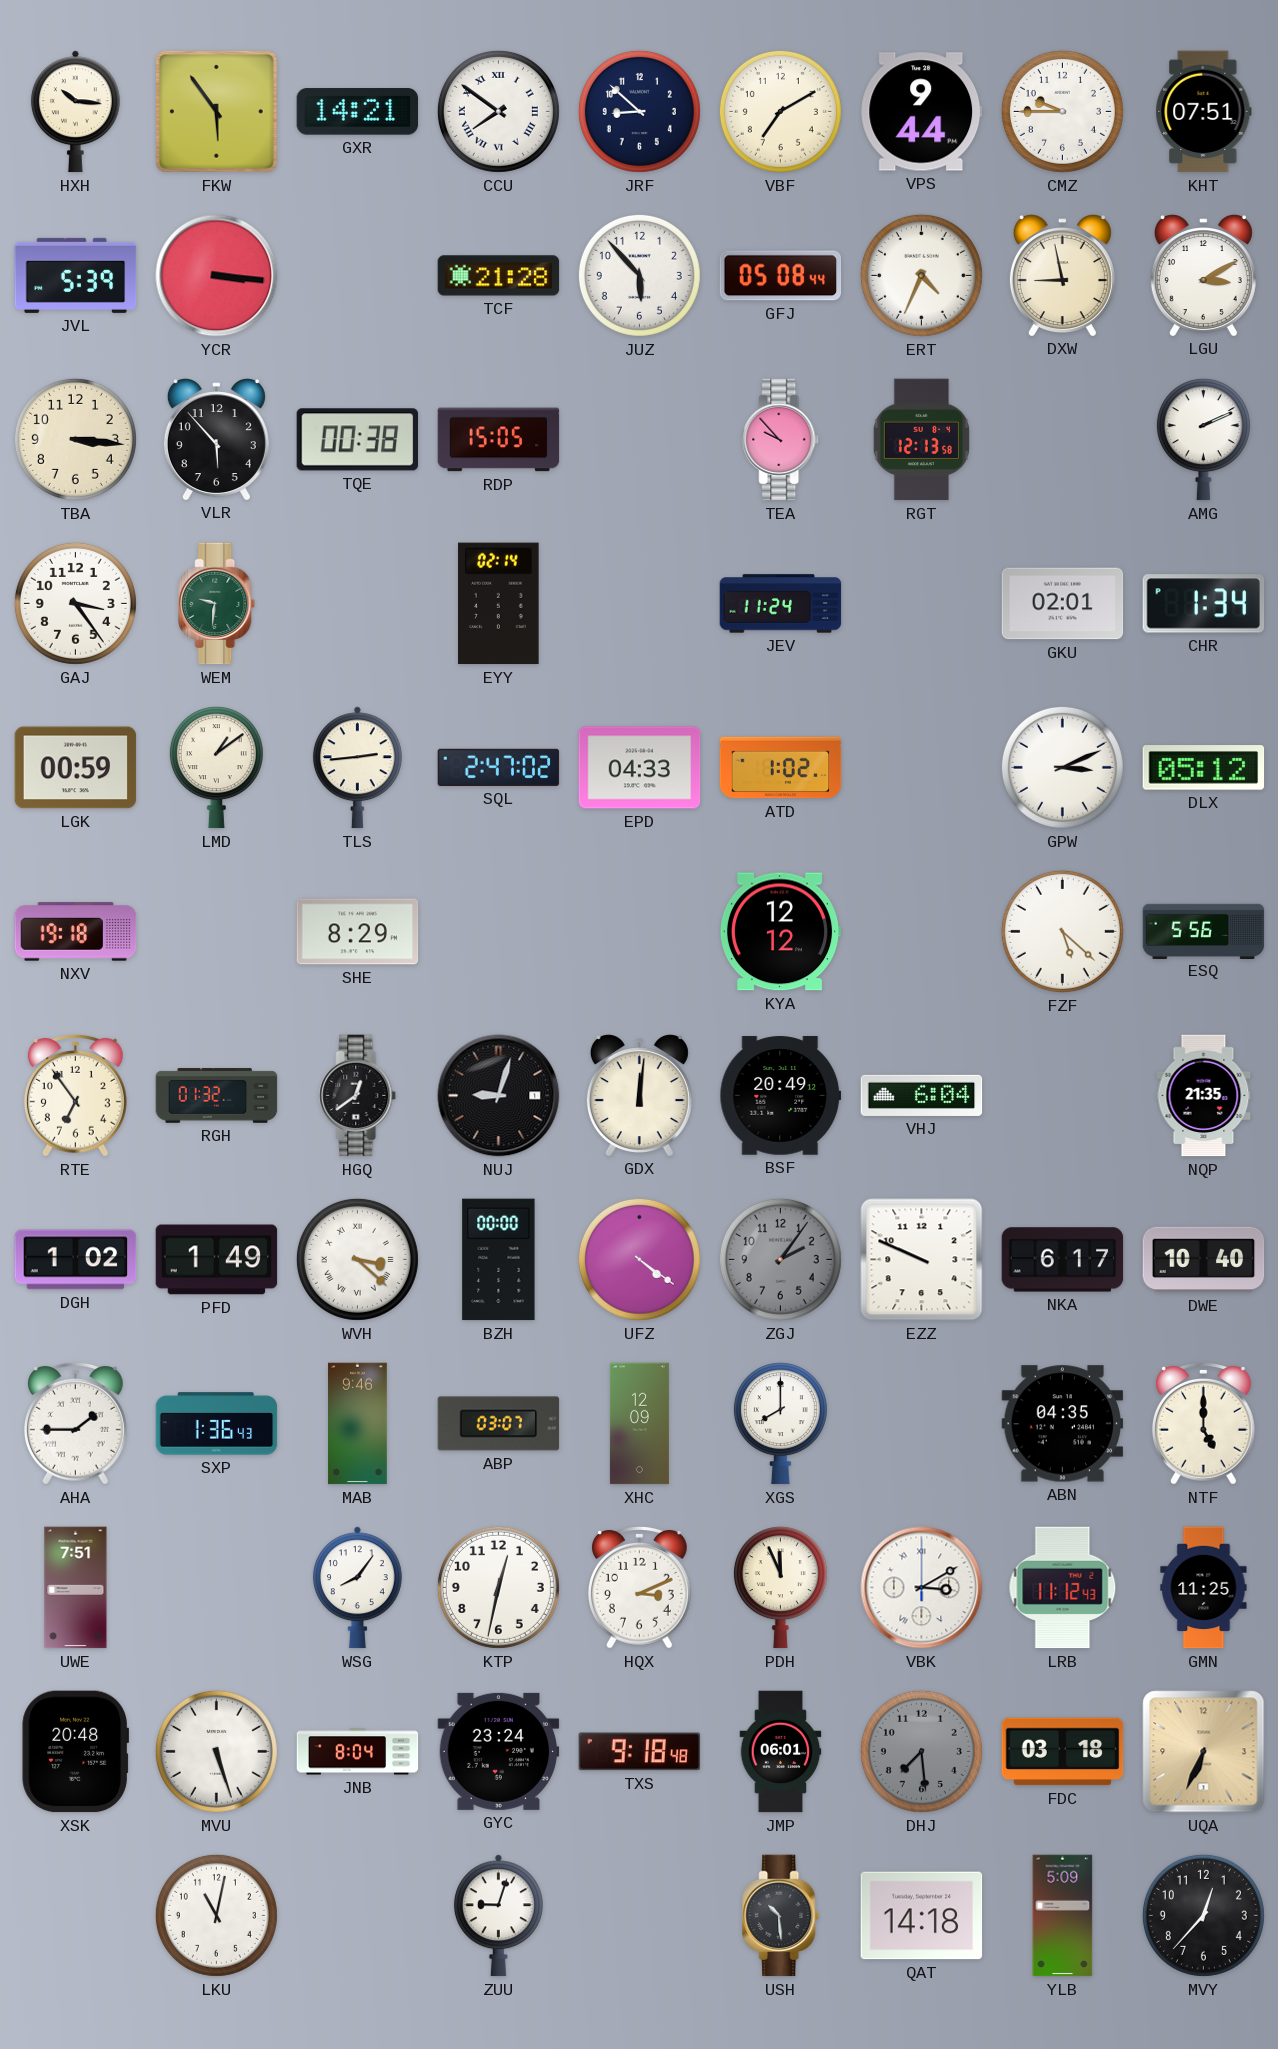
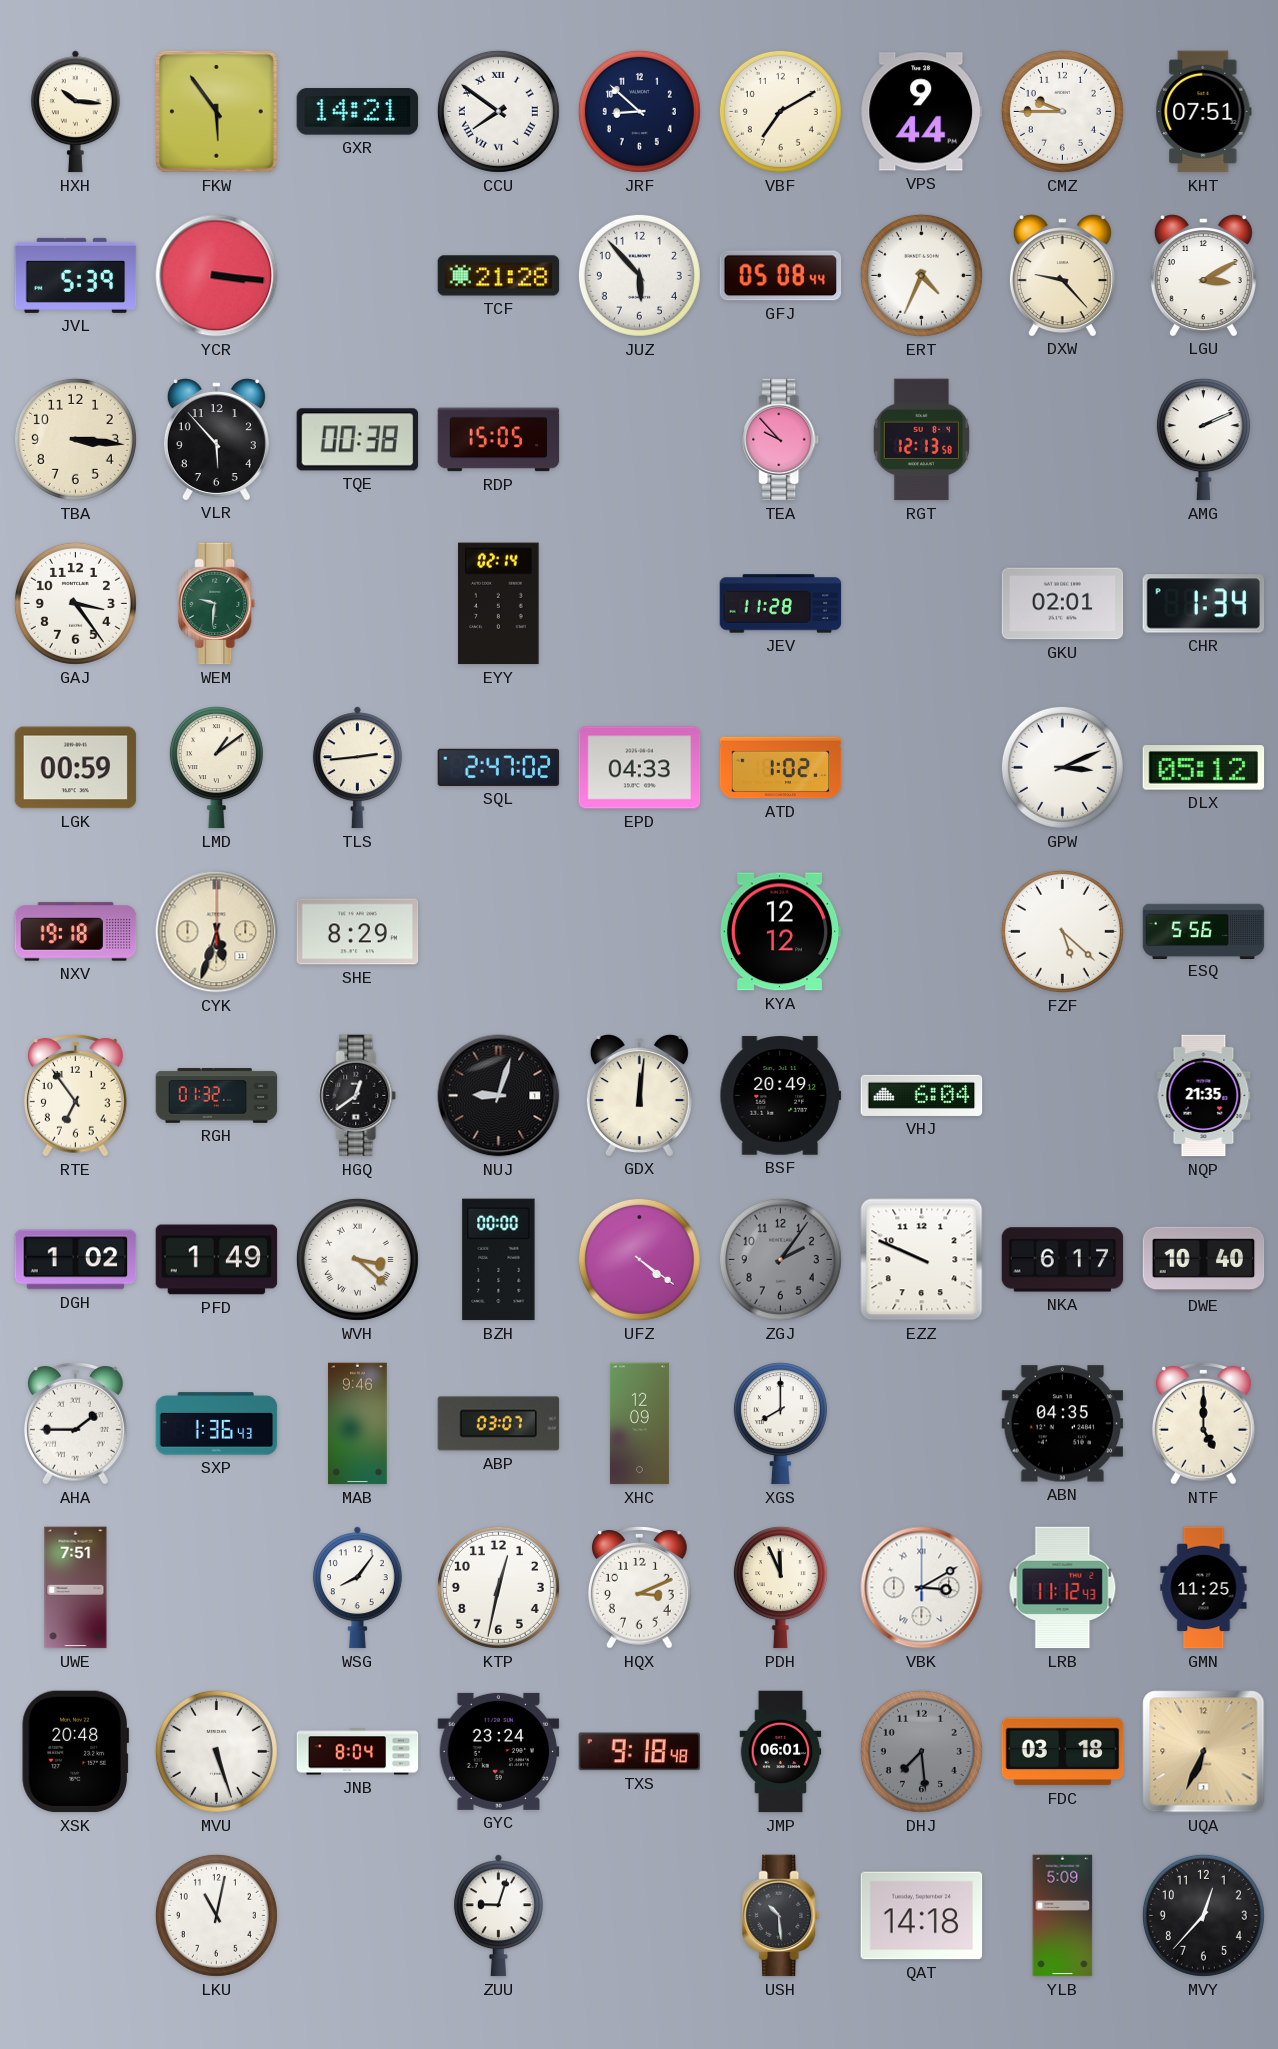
DXW: 8:58 -> 9:23 (1062, 275)
JEV: 11:24 -> 11:28 (781, 604)
CYK: none -> 5:33 (217, 932)
